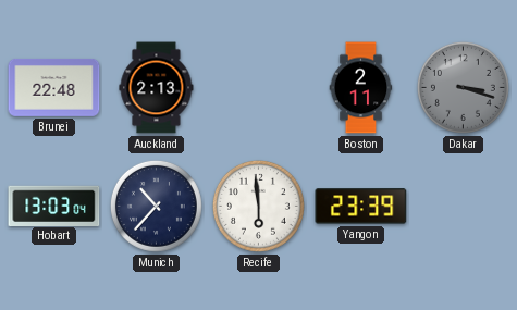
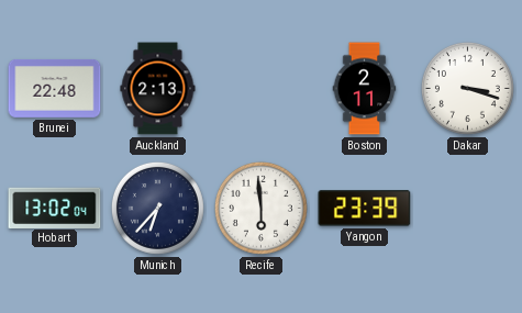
Dakar dial: grey -> white (467, 88)
Hobart: 13:03 -> 13:02 (55, 208)
Munich: 10:37 -> 6:37 (157, 208)
